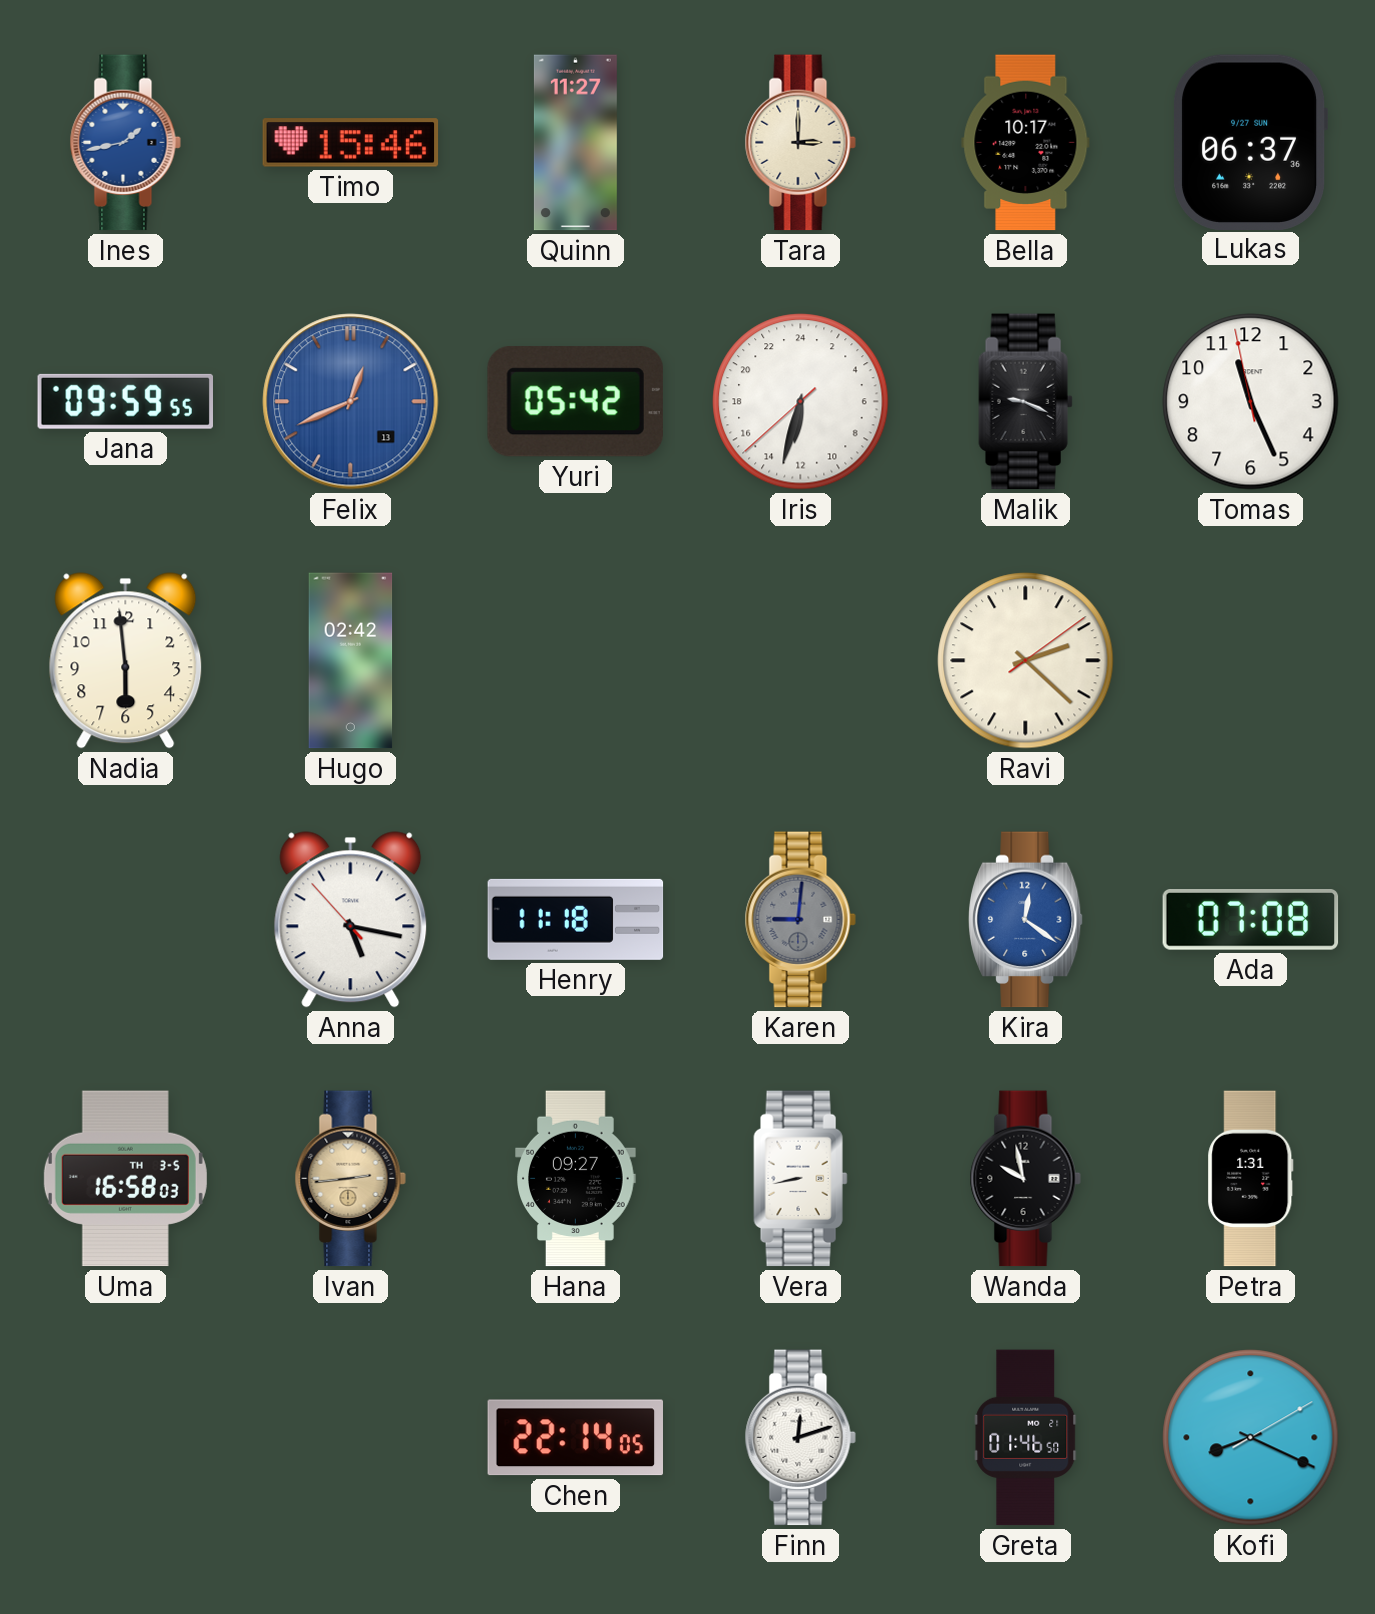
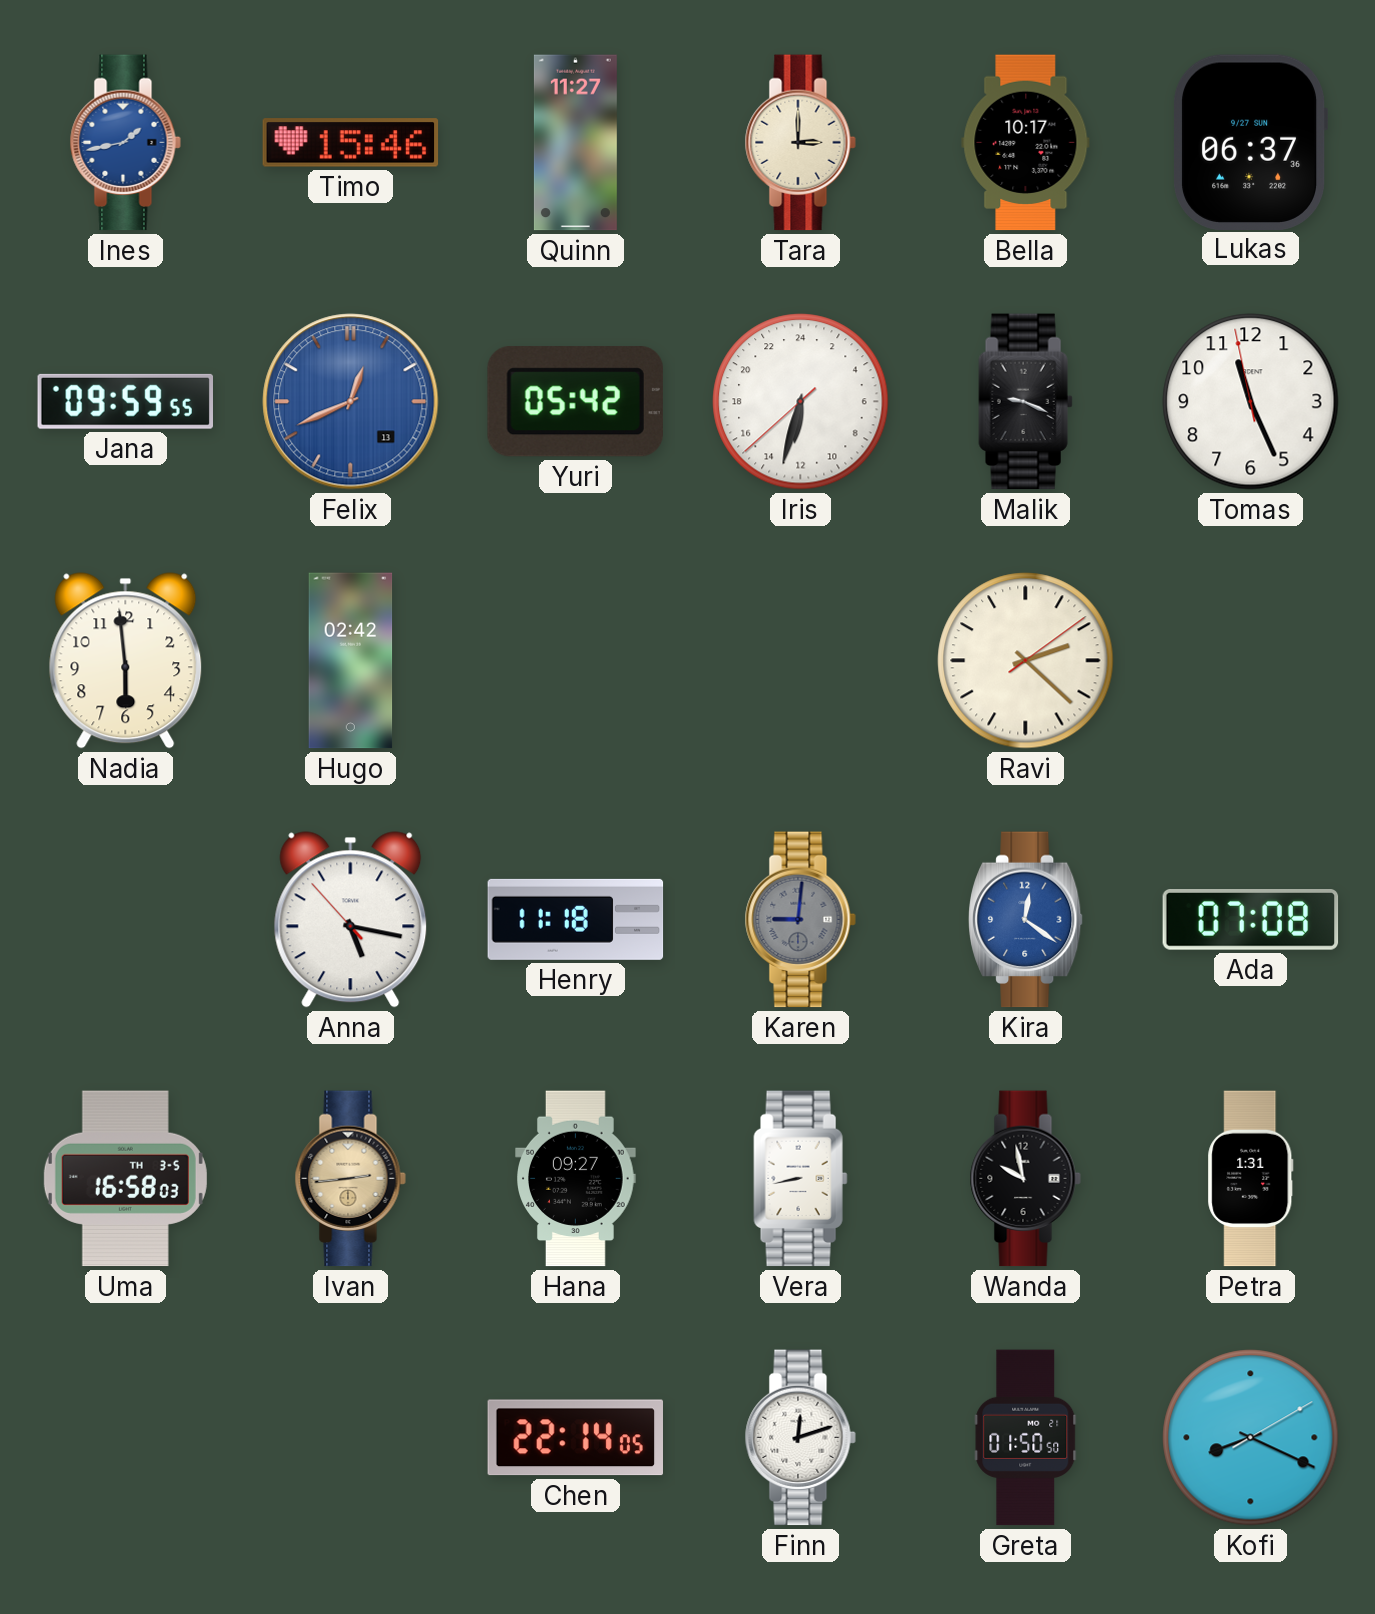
Greta: 01:46 -> 01:50 (1026, 1438)
